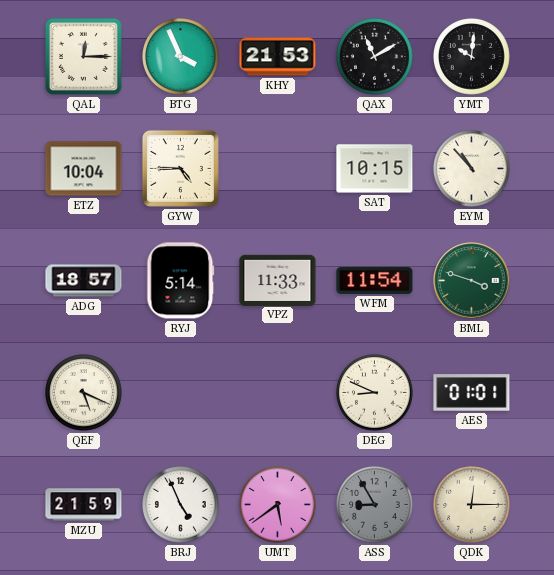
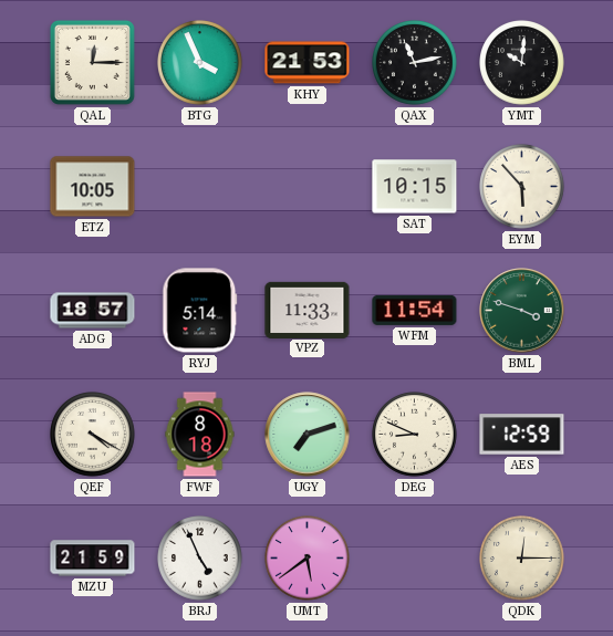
QAX: 11:10 -> 11:13 (415, 63)
ETZ: 10:04 -> 10:05 (93, 187)
GYW: 4:45 -> none (180, 168)
EYM: 10:53 -> 5:53 (522, 187)
QEF: 5:19 -> 4:20 (93, 435)
FWF: none -> 8:18 (200, 435)
UGY: none -> 7:12 (308, 435)
AES: 01:01 -> 12:59 (522, 435)
ASS: 8:55 -> none (375, 505)
